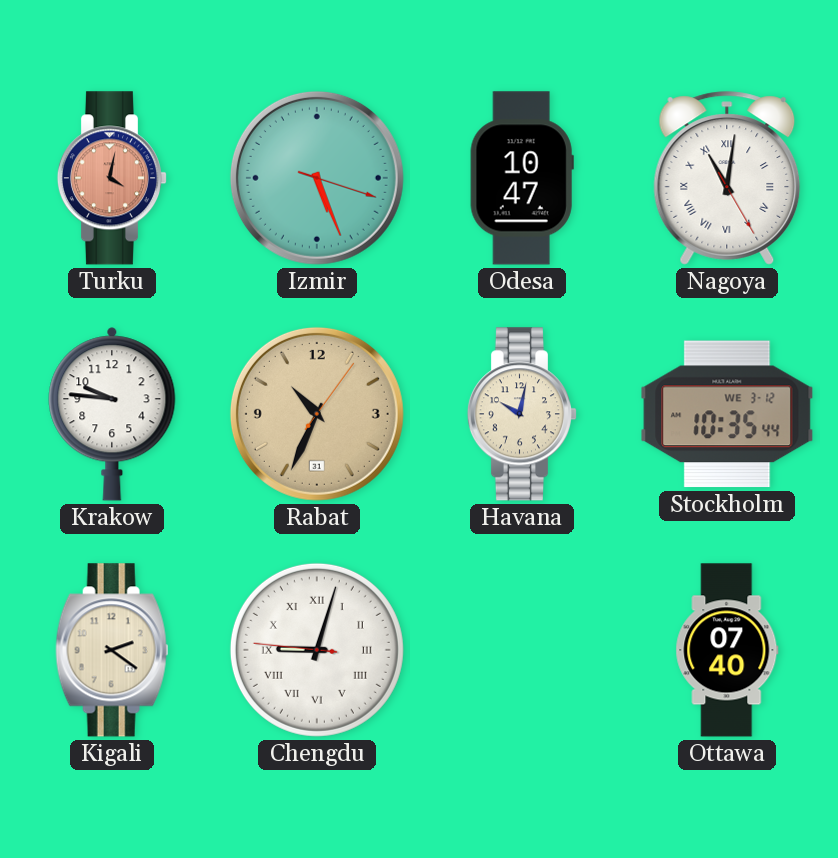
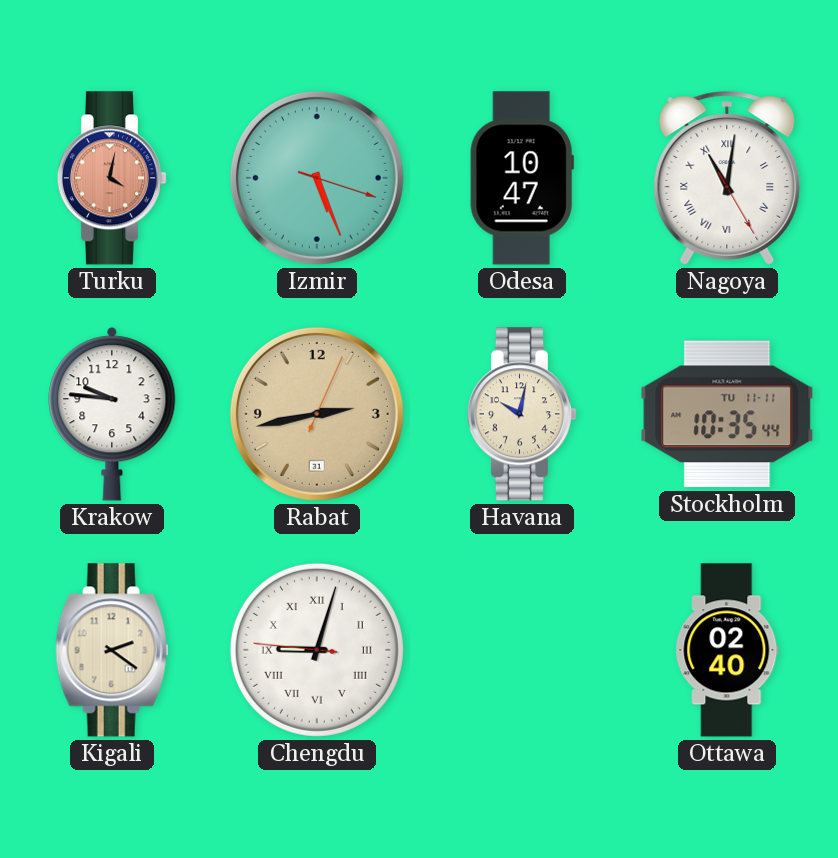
Rabat: 10:34 -> 2:43 (317, 414)
Stockholm date: WE 3-12 -> TU 11-11 (727, 414)
Ottawa: 07:40 -> 02:40 (727, 650)
